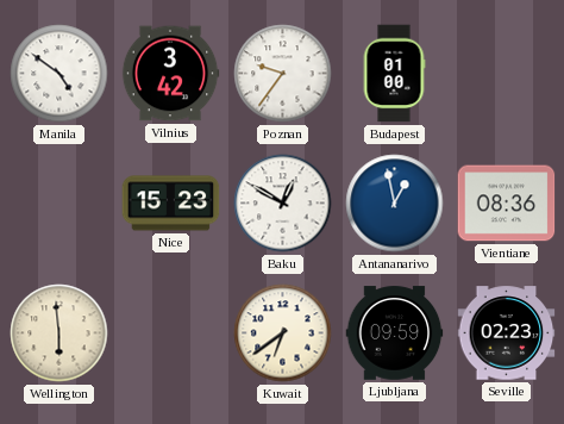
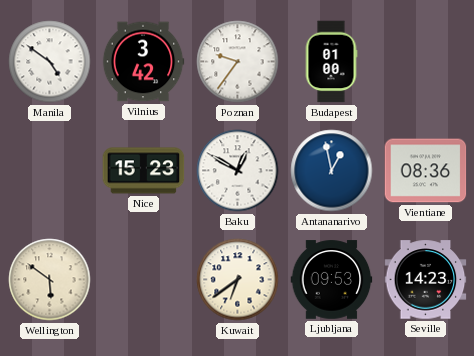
Wellington: 5:59 -> 5:51 (50, 280)
Ljubljana: 09:59 -> 09:53 (332, 280)
Seville: 02:23 -> 14:23 (426, 280)
